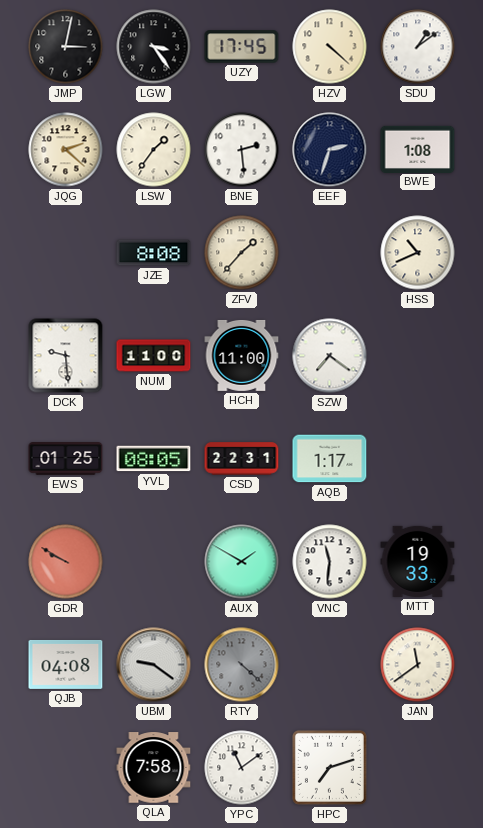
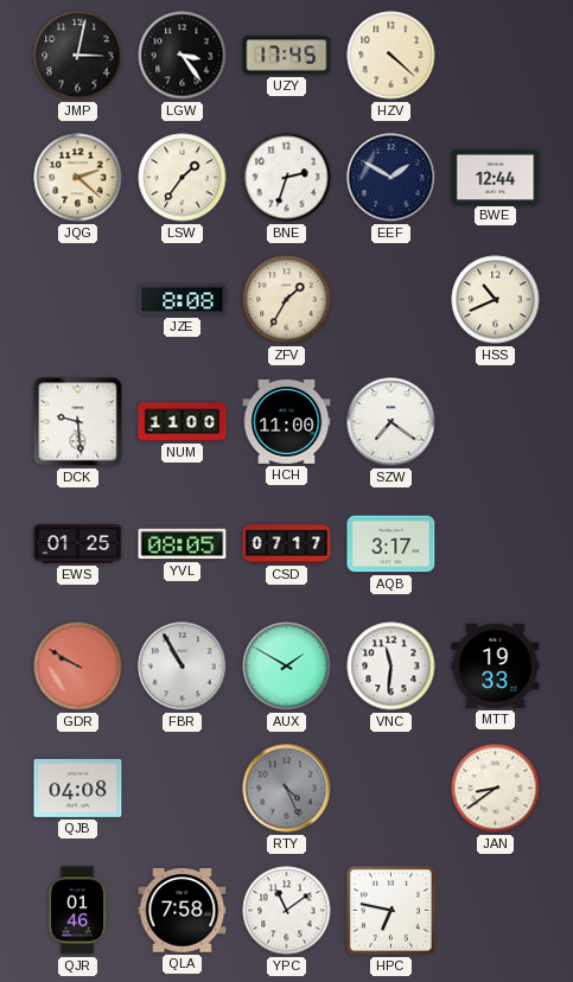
SDU: 1:09 -> none (418, 47)
BNE: 2:29 -> 2:33 (287, 178)
EEF: 2:33 -> 1:50 (391, 178)
BWE: 1:08 -> 12:44 (496, 177)
ZFV: 1:37 -> 1:35 (287, 300)
CSD: 22:31 -> 07:17 (287, 544)
AQB: 1:17 -> 3:17 (391, 544)
FBR: none -> 10:55 (183, 667)
UBM: 9:21 -> none (154, 665)
RTY: 4:22 -> 4:26 (287, 789)
JAN: 11:39 -> 8:39 (496, 789)
QJR: none -> 01:46 (77, 911)
HPC: 7:12 -> 6:47 (390, 910)
